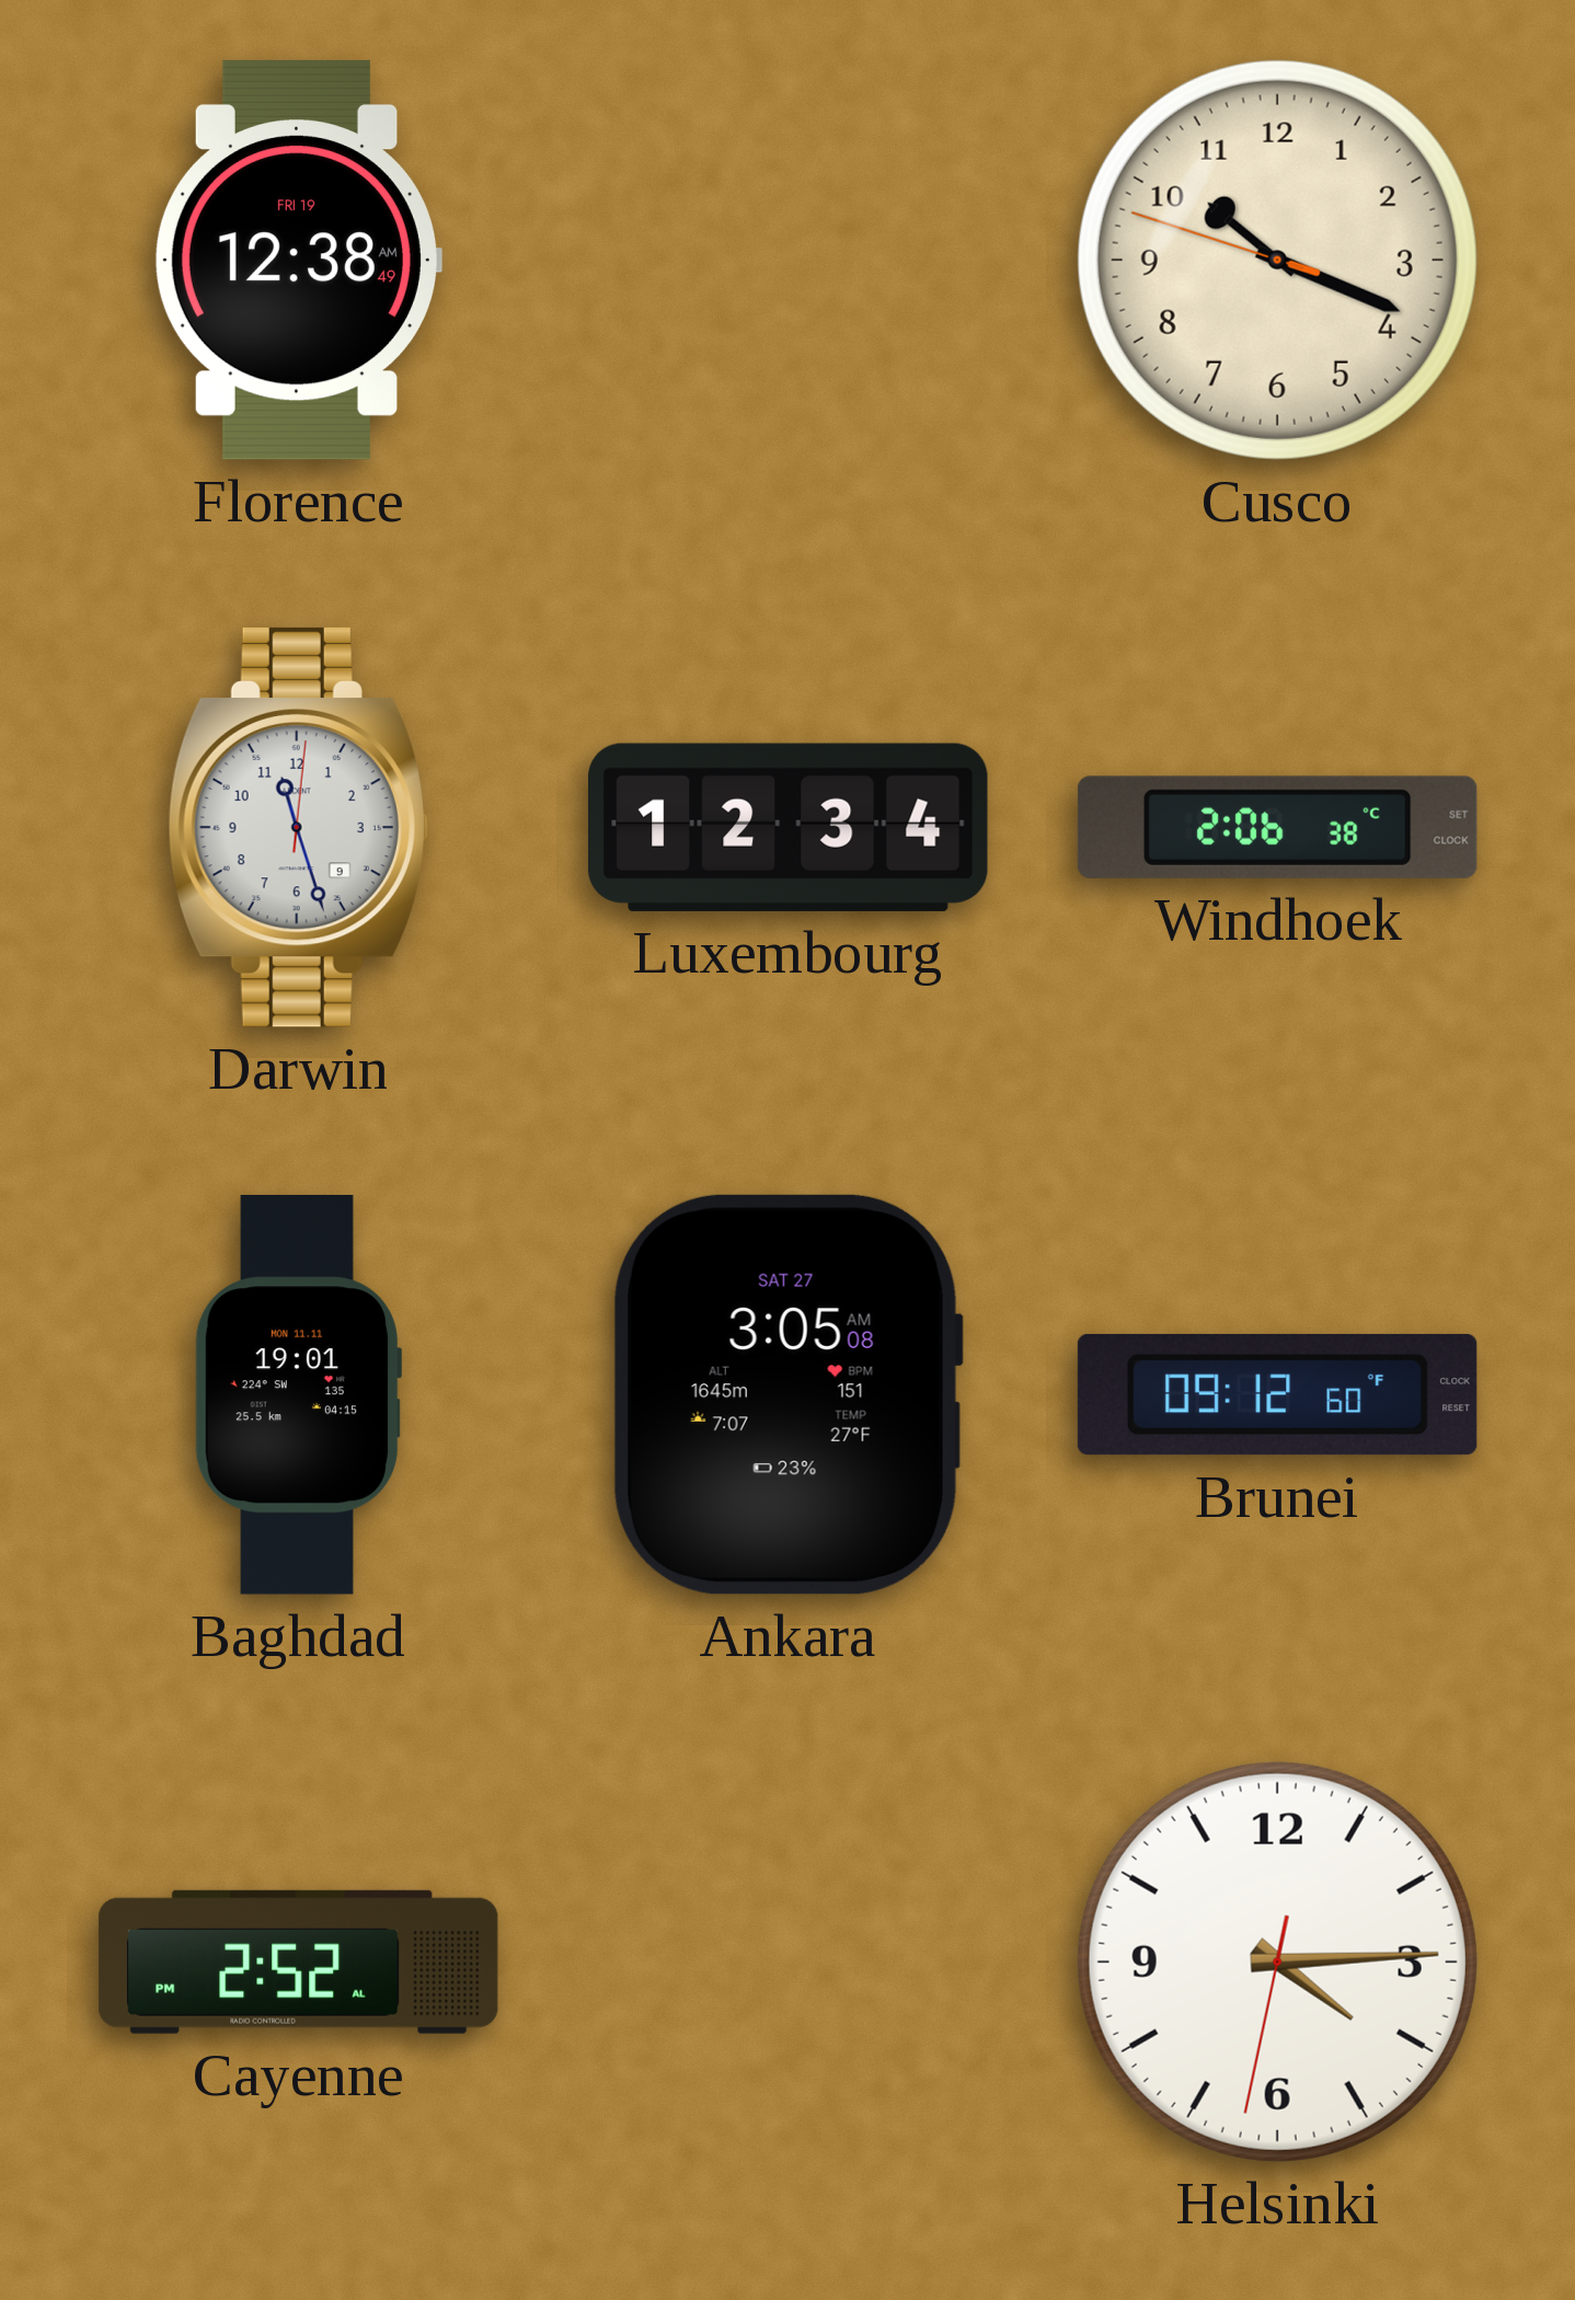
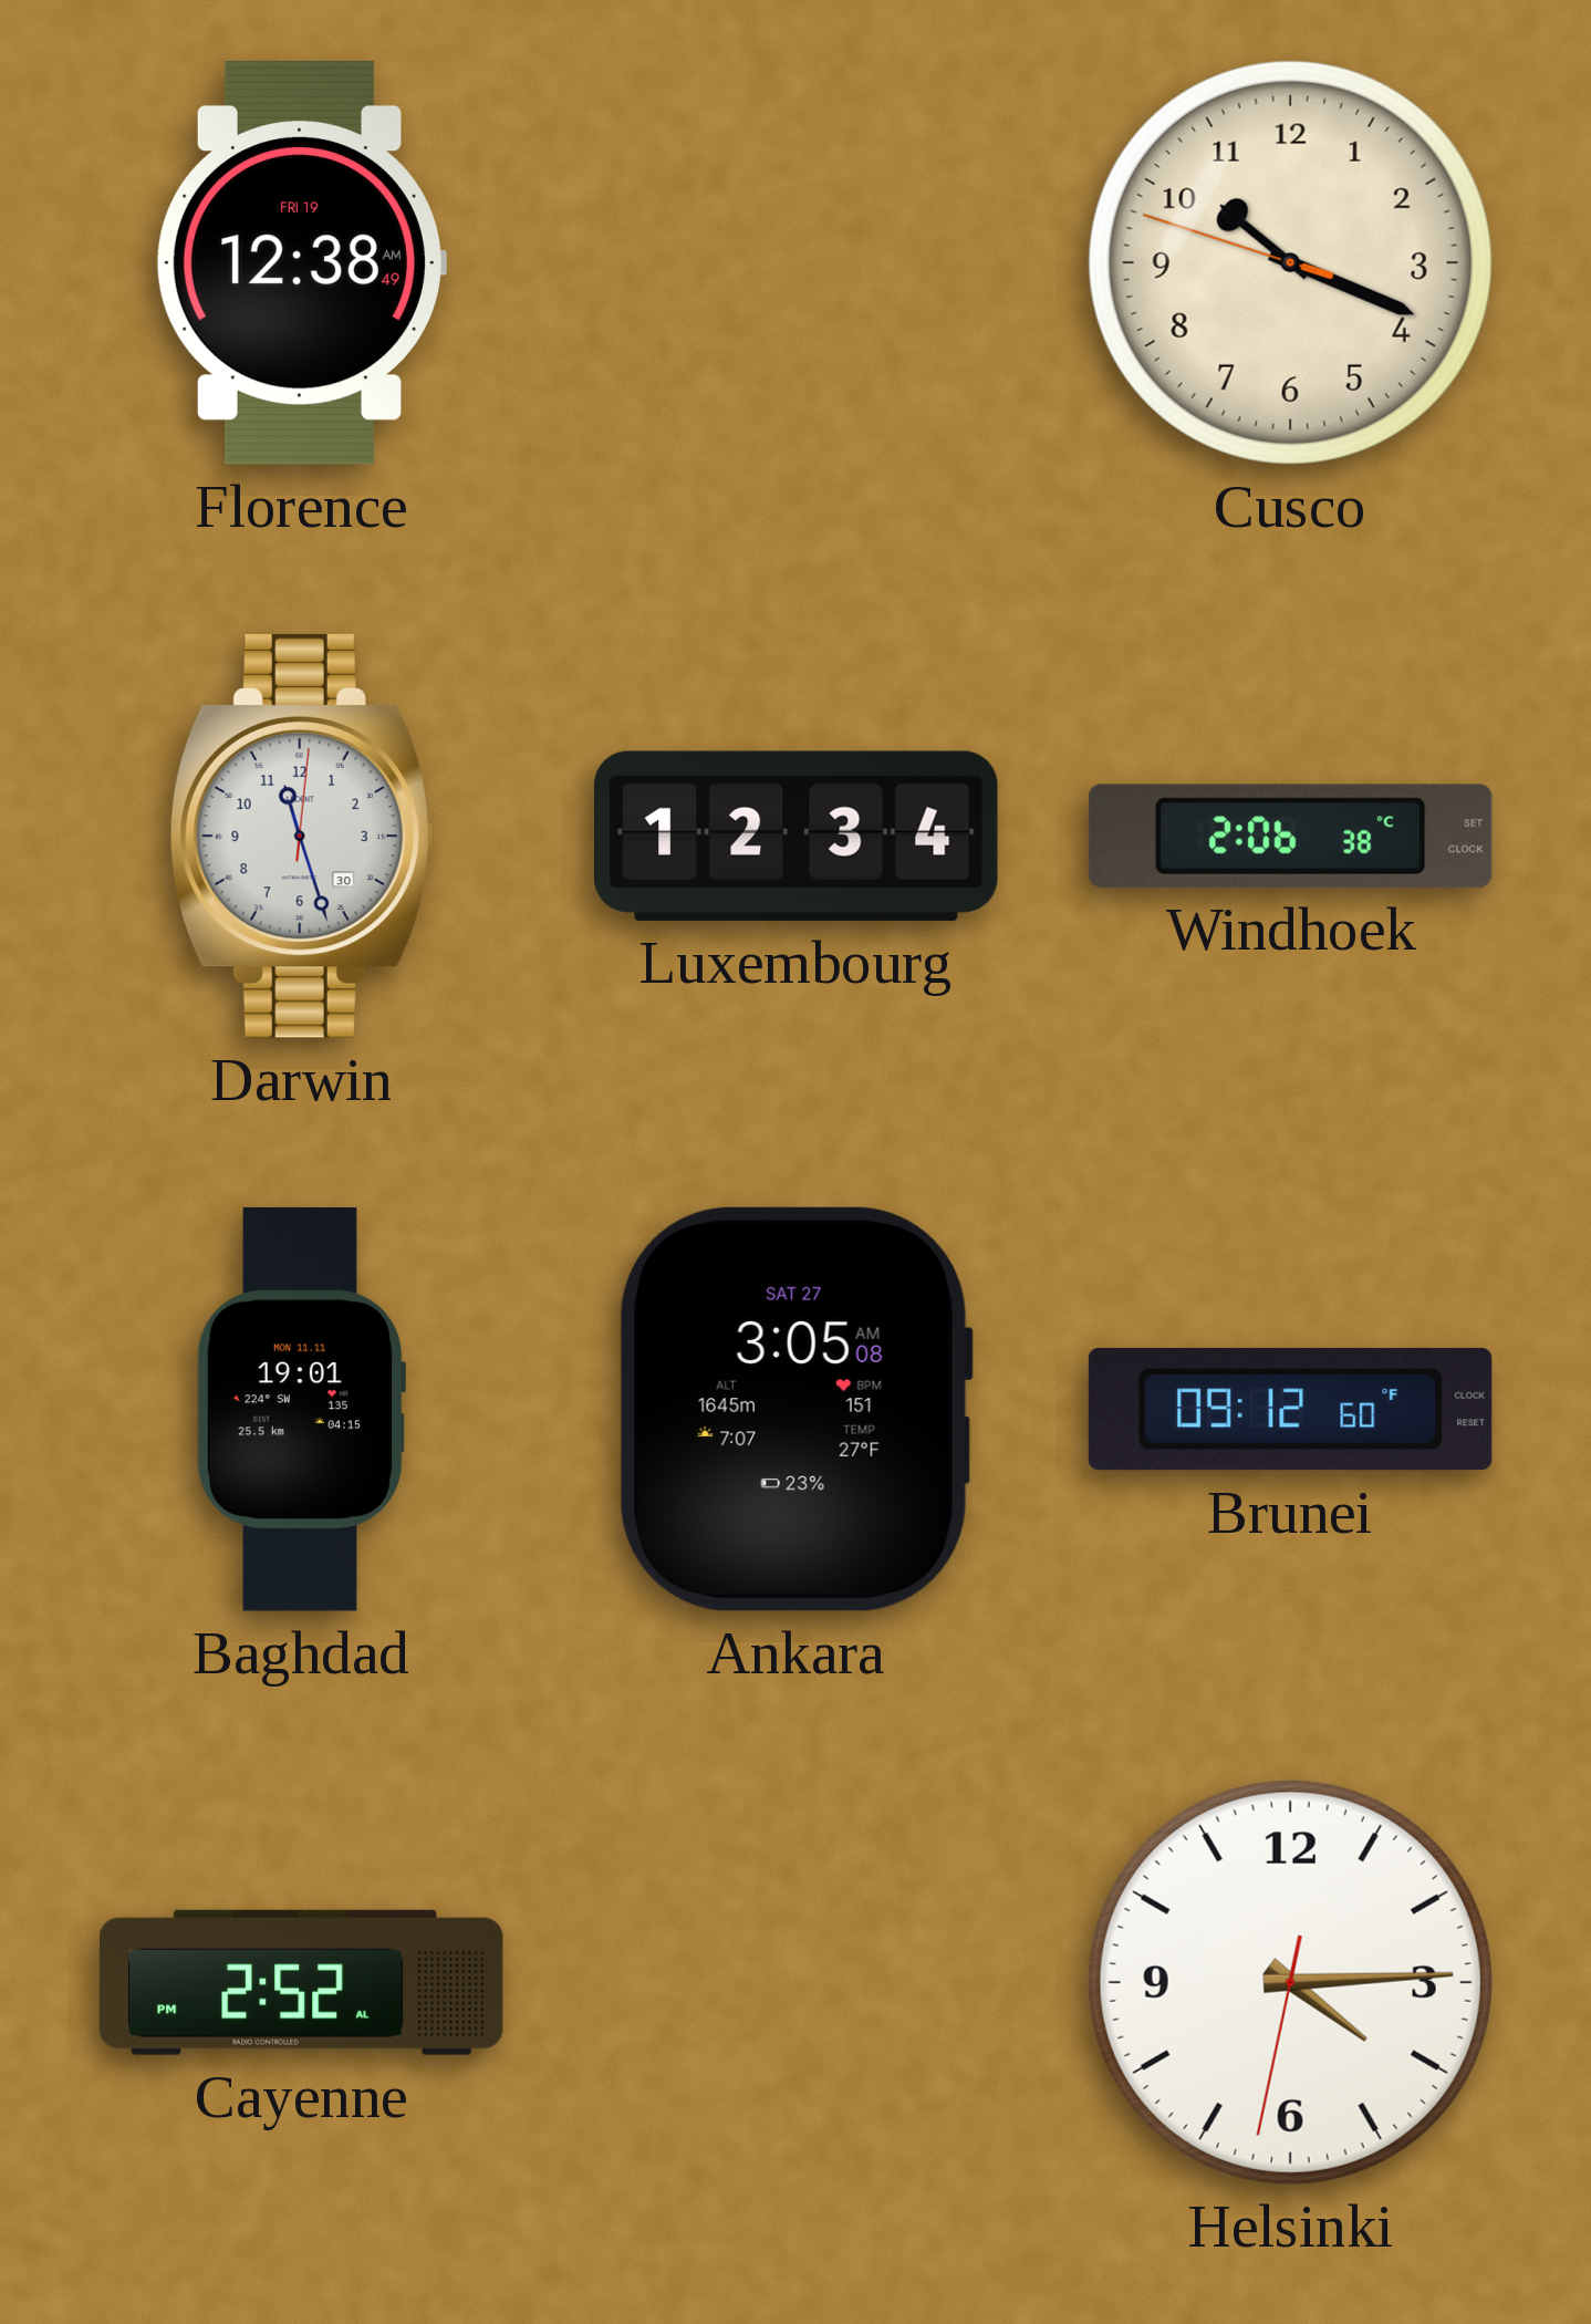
Darwin date: 9 -> 30 (301, 836)
